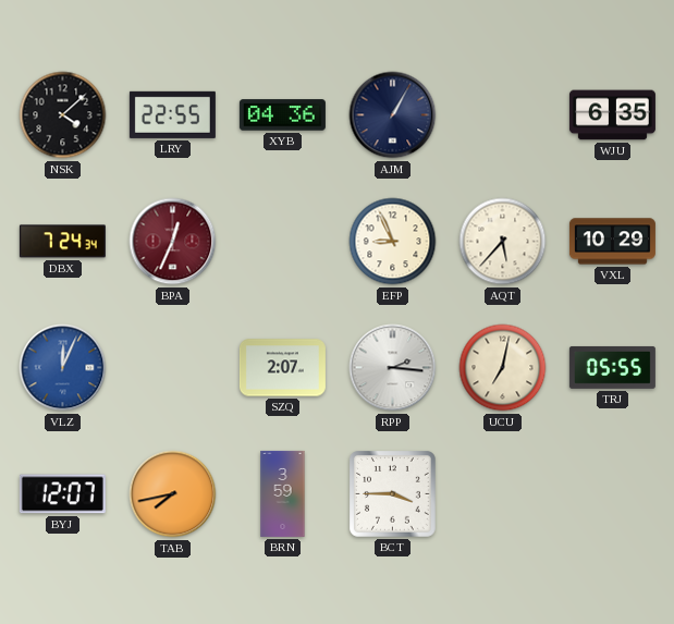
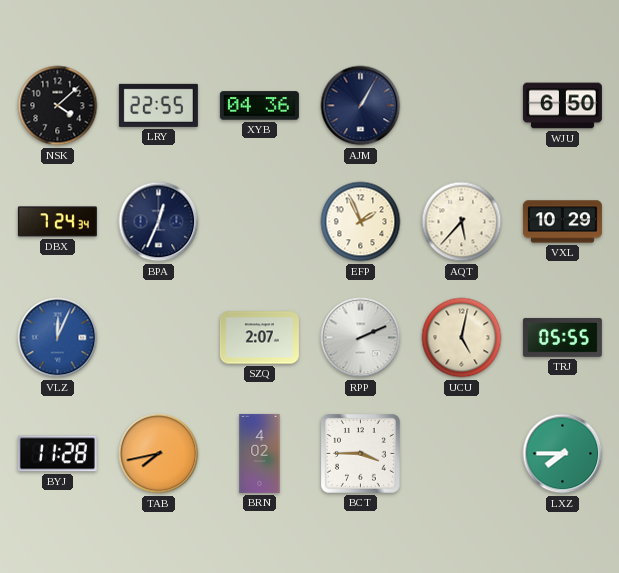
WJU: 6:35 -> 6:50 (562, 106)
BPA dial: burgundy -> navy (159, 222)
EFP: 8:56 -> 1:56 (361, 222)
RPP: 2:16 -> 2:11 (361, 338)
UCU: 7:02 -> 5:02 (462, 338)
BYJ: 12:07 -> 11:28 (57, 454)
BRN: 3:59 -> 4:02 (260, 453)
LXZ: none -> 7:45 (563, 454)
